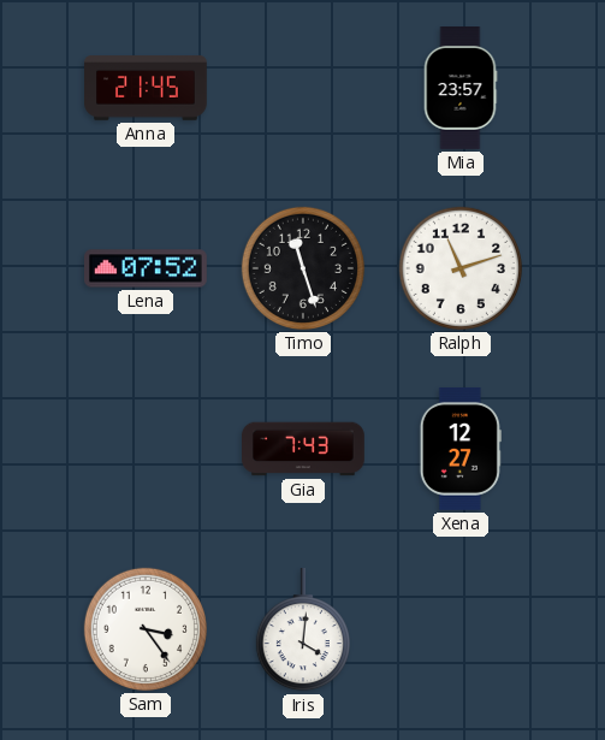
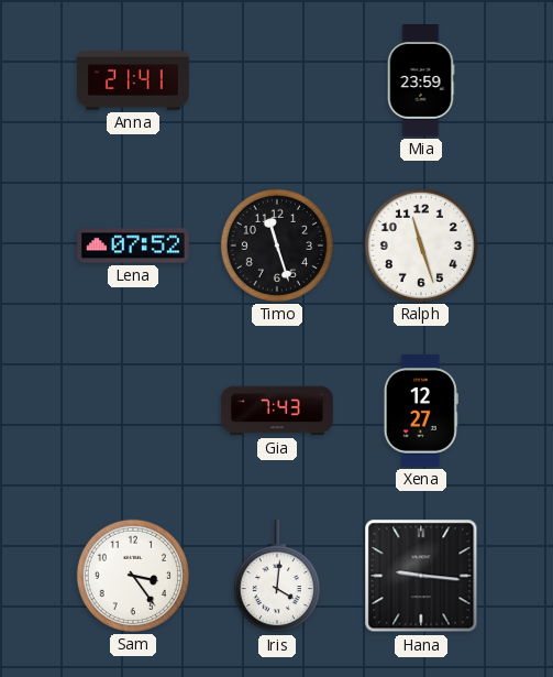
Anna: 21:45 -> 21:41 (134, 80)
Mia: 23:57 -> 23:59 (421, 81)
Ralph: 11:12 -> 11:27 (421, 245)
Hana: none -> 9:16 (421, 576)
